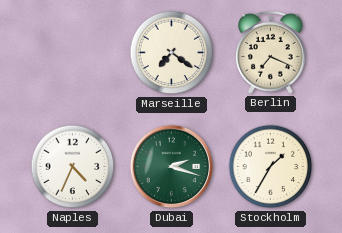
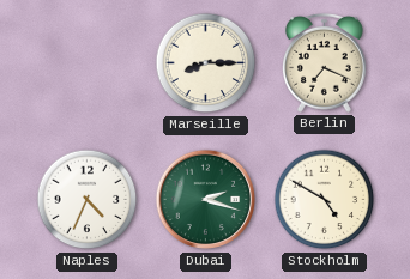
Marseille: 7:21 -> 8:15 (206, 63)
Stockholm: 1:35 -> 4:50 (325, 200)
